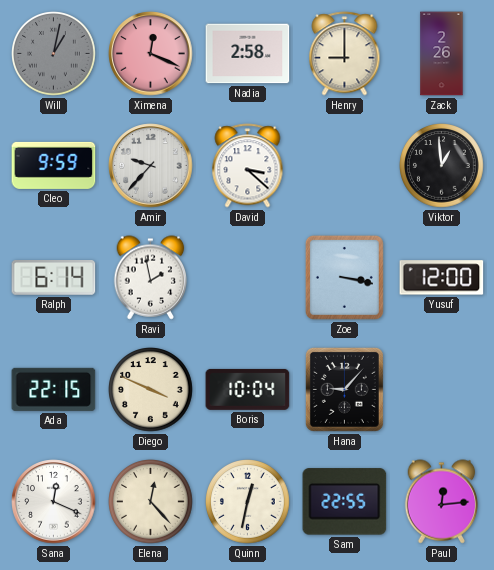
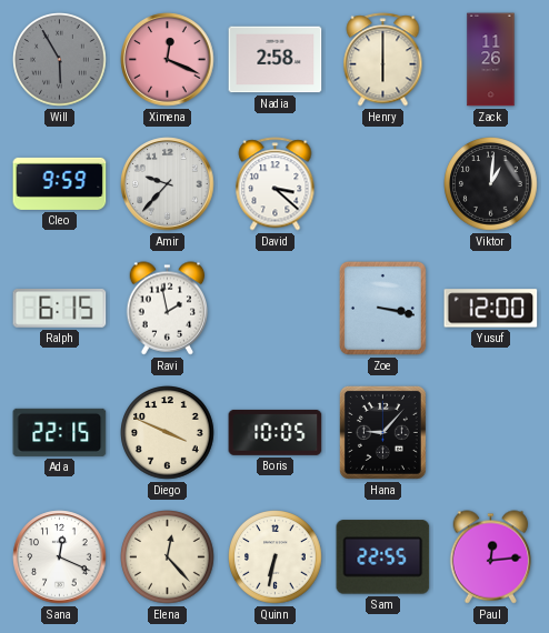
Will: 1:02 -> 5:55 (60, 60)
Henry: 9:00 -> 6:00 (383, 60)
Zack: 2:26 -> 11:26 (491, 60)
Viktor: 12:59 -> 1:01 (491, 184)
Ralph: 6:14 -> 6:15 (60, 309)
Boris: 10:04 -> 10:05 (276, 432)
Quinn: 12:32 -> 6:32 (276, 557)
